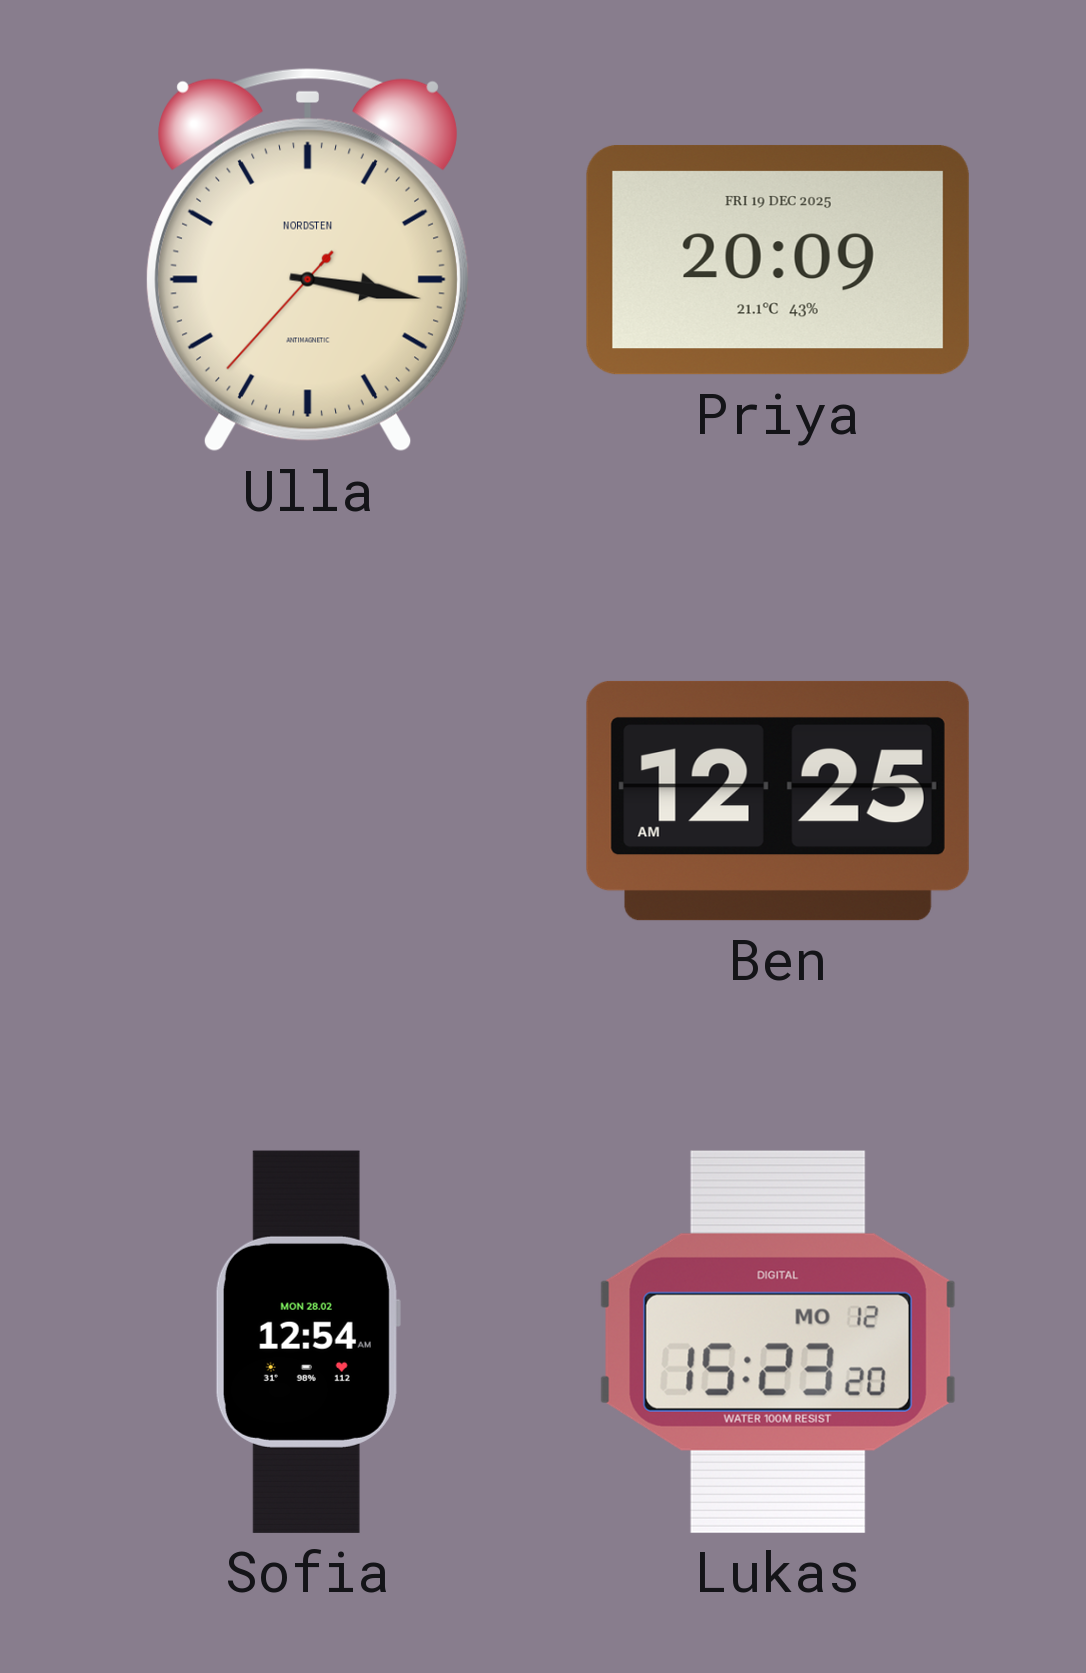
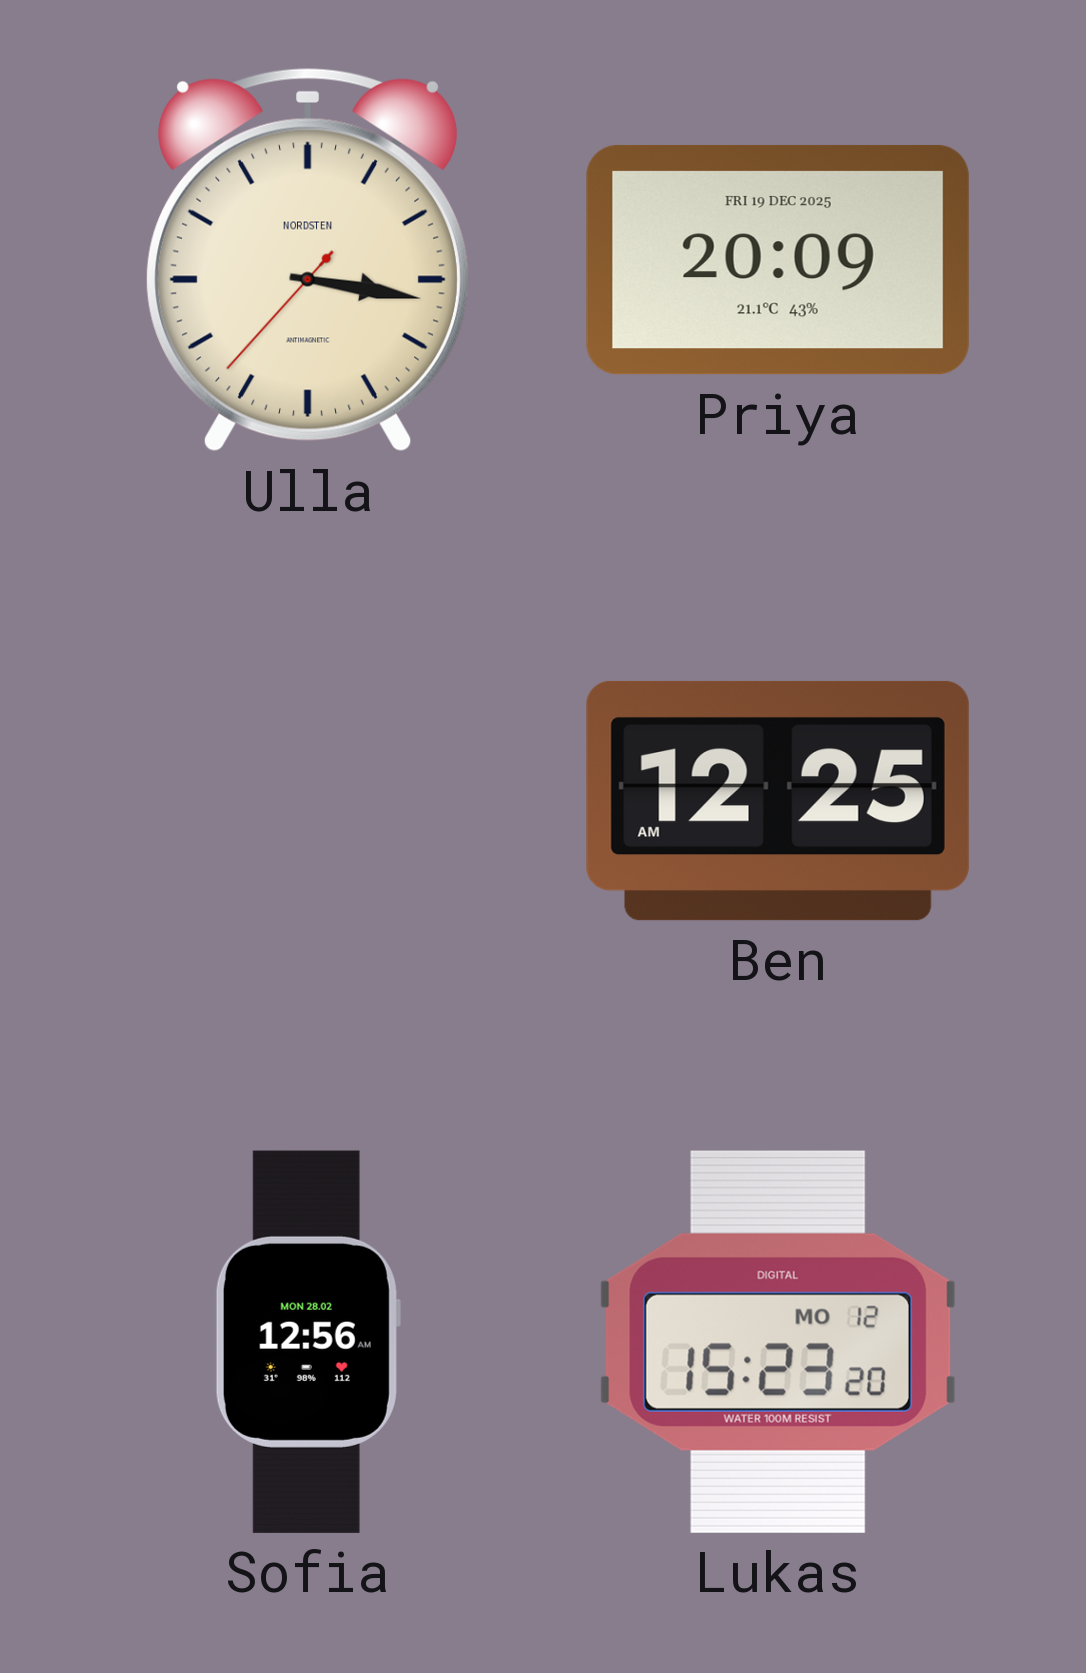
Sofia: 12:54 -> 12:56 (307, 1342)
